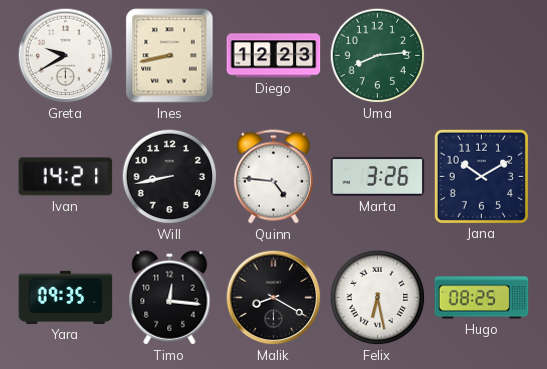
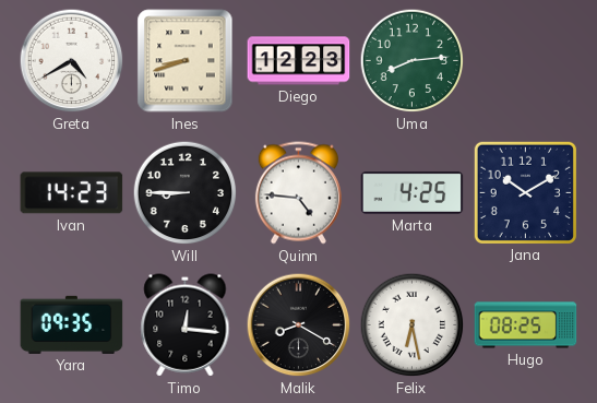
Greta: 9:40 -> 4:40 (72, 61)
Ines: 8:43 -> 8:42 (186, 61)
Ivan: 14:21 -> 14:23 (72, 193)
Will: 8:43 -> 8:45 (186, 193)
Marta: 3:26 -> 4:25 (413, 192)
